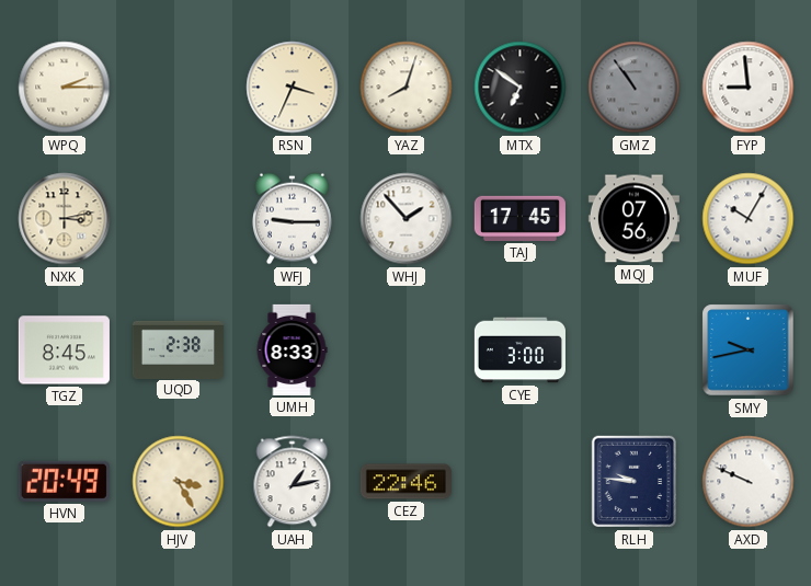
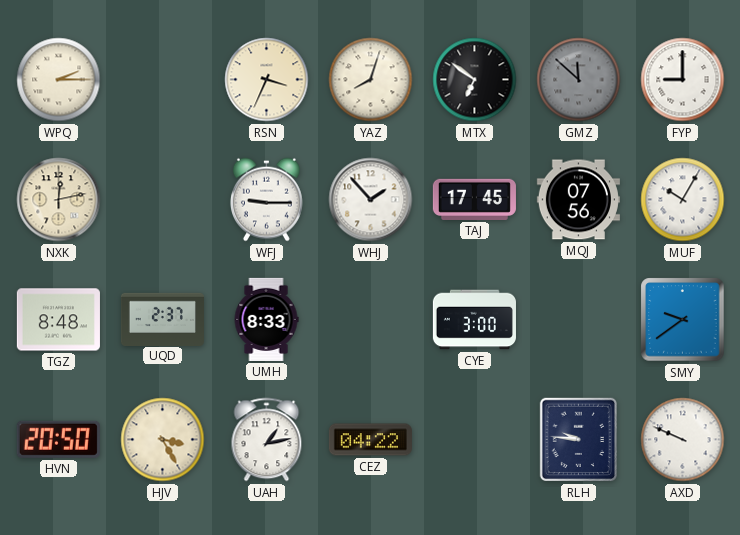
GMZ: 10:54 -> 11:52 (579, 80)
FYP: 8:59 -> 9:00 (683, 80)
NXK: 3:13 -> 12:13 (59, 200)
TGZ: 8:45 -> 8:48 (58, 320)
UQD: 2:38 -> 2:37 (162, 319)
SMY: 9:43 -> 9:39 (683, 320)
HVN: 20:49 -> 20:50 (58, 439)
CEZ: 22:46 -> 04:22 (370, 440)
